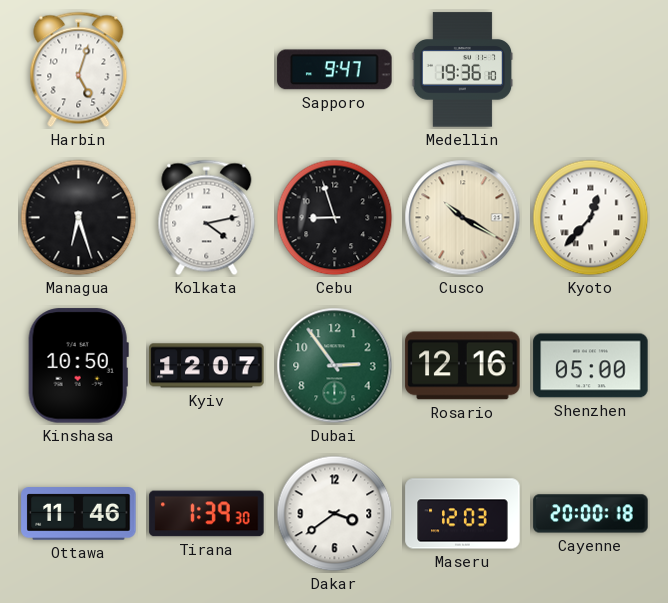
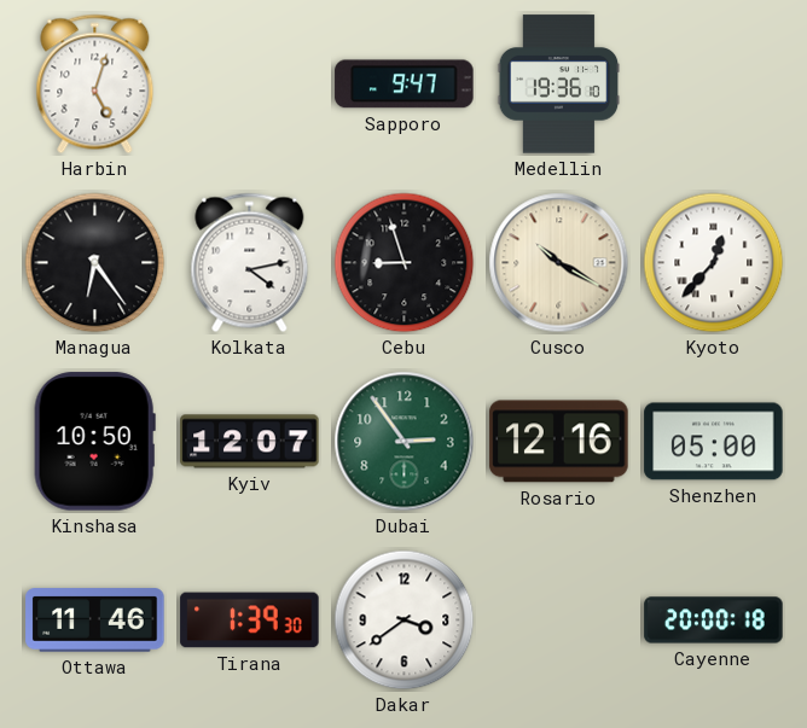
Managua: 6:27 -> 6:24 (95, 263)
Maseru: 12:03 -> none (463, 514)
